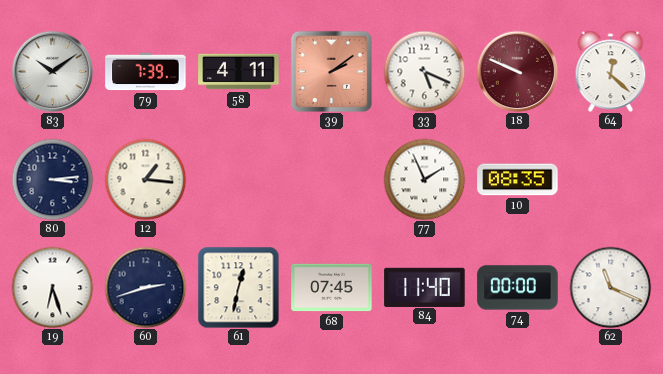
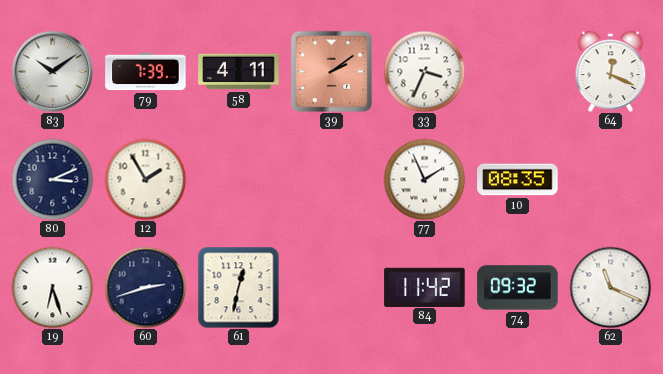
33: 5:19 -> 3:34 (424, 71)
18: 9:49 -> none (517, 71)
64: 12:22 -> 12:19 (611, 71)
80: 3:14 -> 3:11 (52, 179)
12: 1:16 -> 1:55 (145, 179)
68: 07:45 -> none (332, 288)
84: 11:40 -> 11:42 (425, 287)
74: 00:00 -> 09:32 (518, 288)
